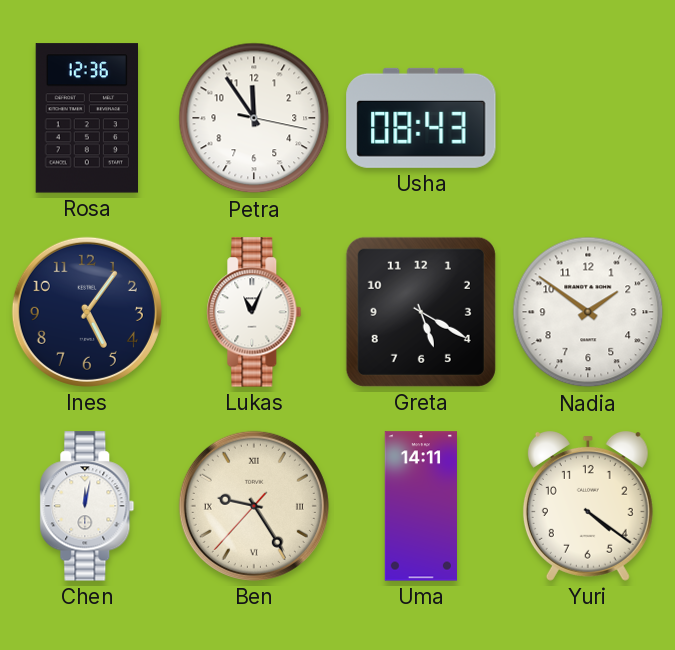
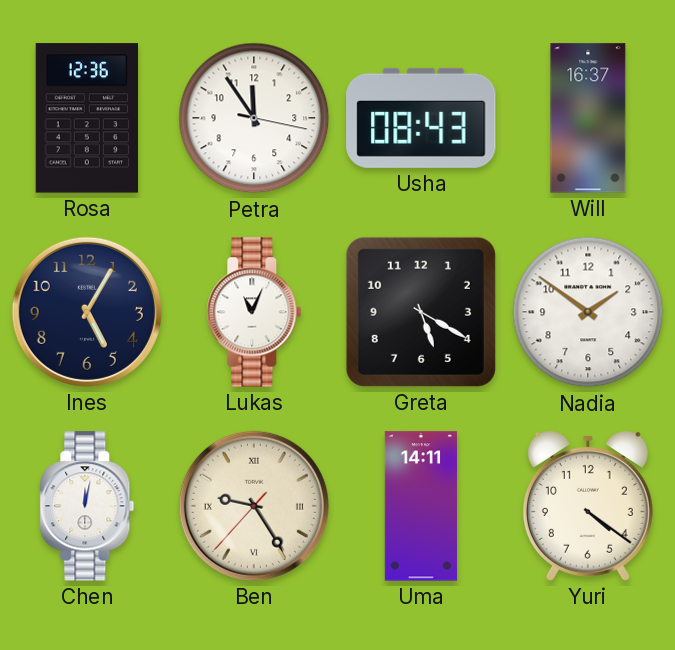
Will: none -> 16:37 (588, 118)
Ines: 5:06 -> 5:05 (87, 312)
